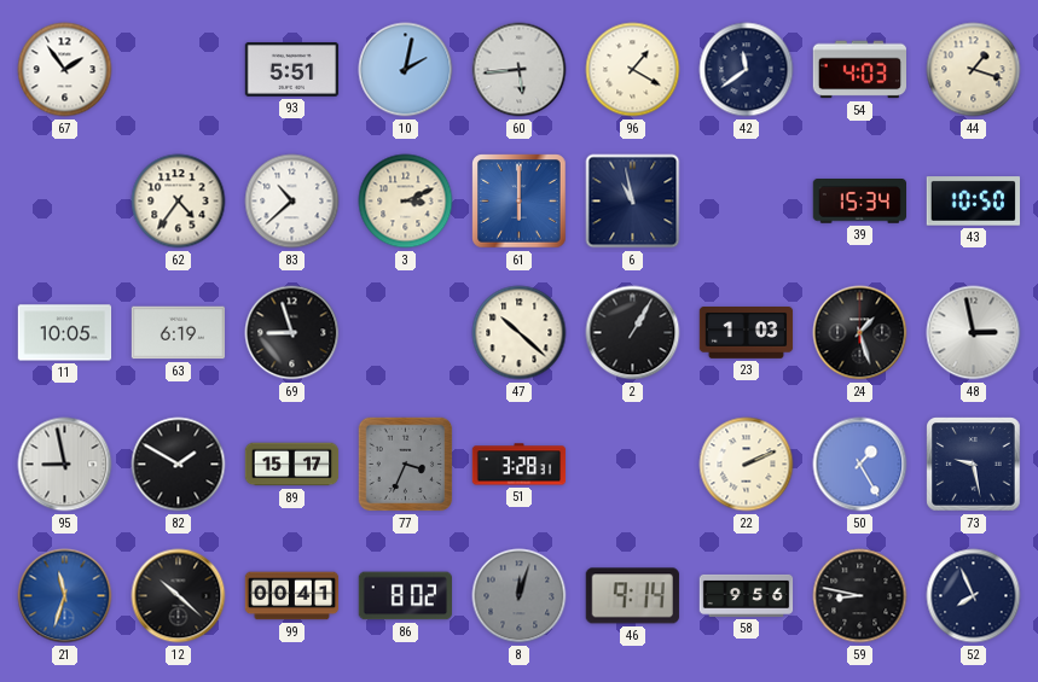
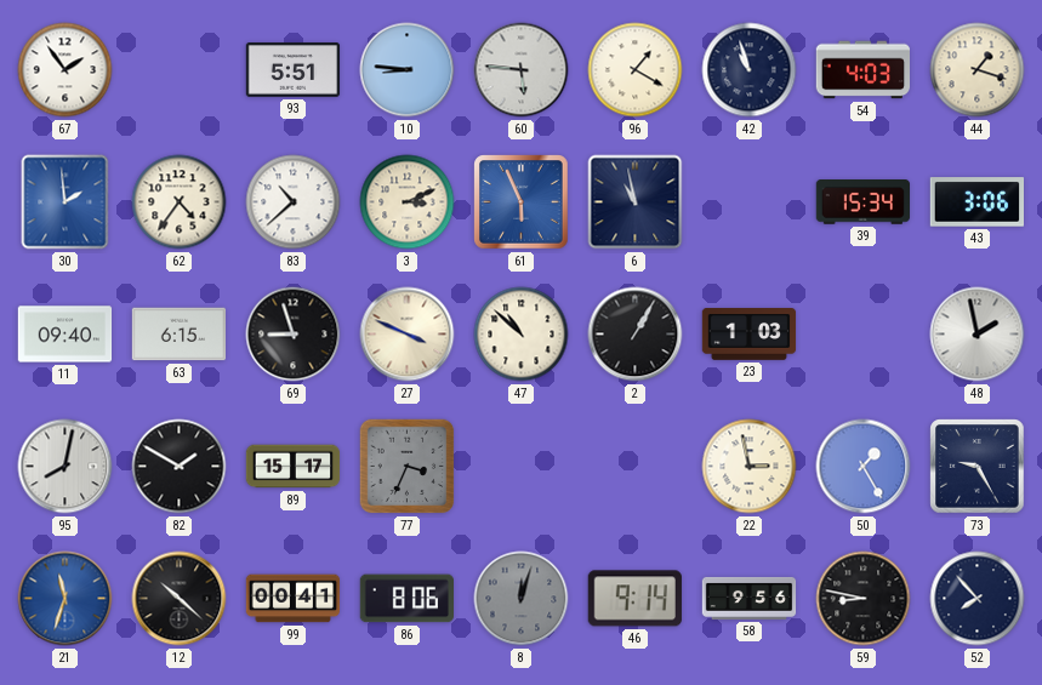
10: 2:02 -> 8:46 (408, 70)
60: 5:44 -> 5:46 (522, 70)
42: 11:39 -> 10:57 (750, 70)
30: none -> 1:59 (66, 202)
61: 6:00 -> 5:56 (522, 202)
43: 10:50 -> 3:06 (976, 202)
11: 10:05 -> 09:40 (66, 335)
63: 6:19 -> 6:15 (180, 335)
27: none -> 3:49 (408, 335)
47: 10:22 -> 10:52 (522, 335)
24: 1:27 -> none (860, 333)
48: 2:58 -> 1:58 (978, 335)
95: 8:58 -> 8:02 (66, 467)
51: 3:28 -> none (520, 465)
22: 2:11 -> 2:58 (750, 467)
73: 9:28 -> 9:25 (978, 467)
86: 8:02 -> 8:06 (406, 599)
52: 7:56 -> 7:53 (978, 599)
